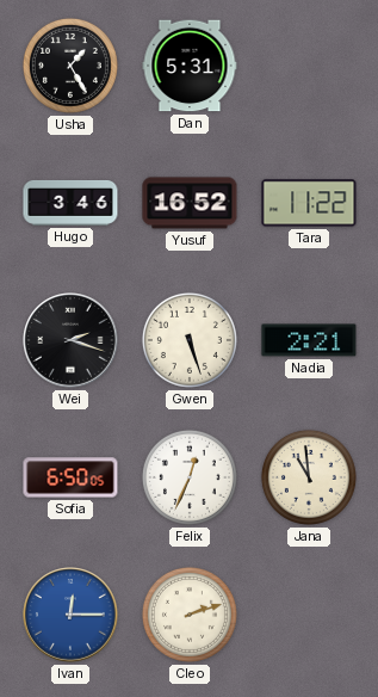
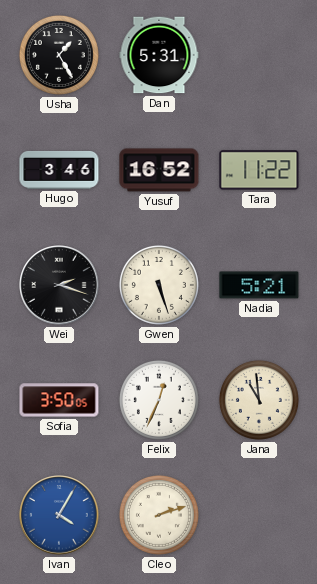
Nadia: 2:21 -> 5:21 (259, 285)
Sofia: 6:50 -> 3:50 (59, 400)
Ivan: 12:15 -> 4:05 (59, 515)
